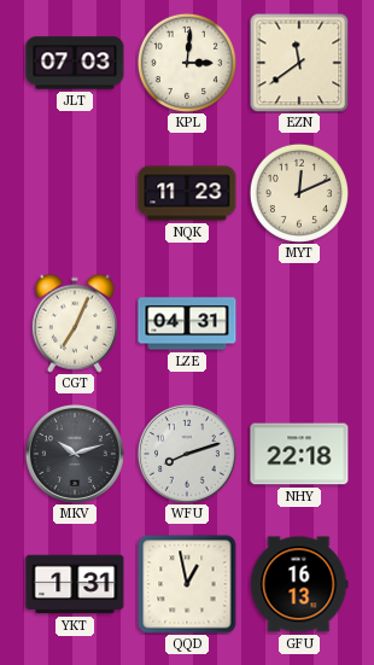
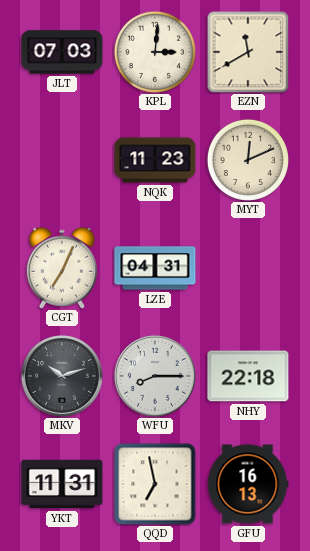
EZN: 11:39 -> 11:40 (248, 52)
WFU: 8:12 -> 8:15 (155, 376)
YKT: 1:31 -> 11:31 (62, 484)
QQD: 12:58 -> 6:58 (155, 484)
